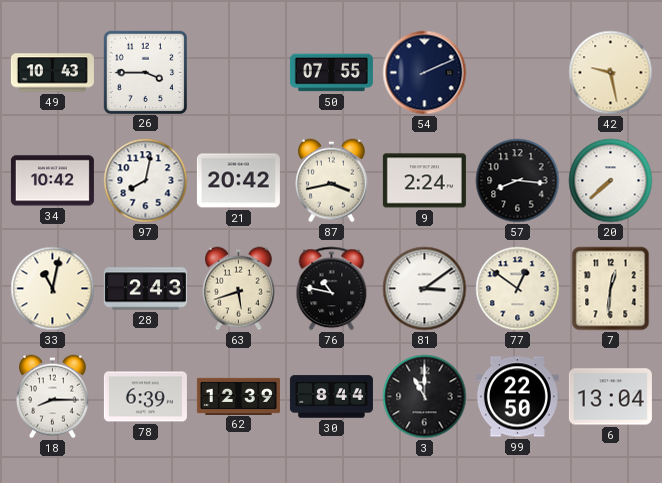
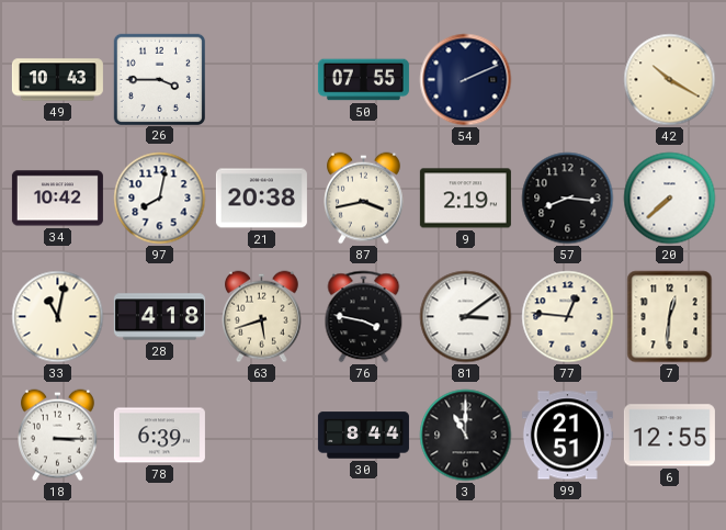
42: 9:28 -> 10:20 (670, 80)
21: 20:42 -> 20:38 (261, 199)
9: 2:24 -> 2:19 (465, 199)
28: 2:43 -> 4:18 (159, 317)
76: 10:47 -> 3:47 (364, 317)
77: 12:51 -> 12:46 (568, 317)
18: 8:15 -> 3:15 (58, 436)
62: 12:39 -> none (238, 396)
99: 22:50 -> 21:51 (567, 436)
6: 13:04 -> 12:55 (669, 436)
